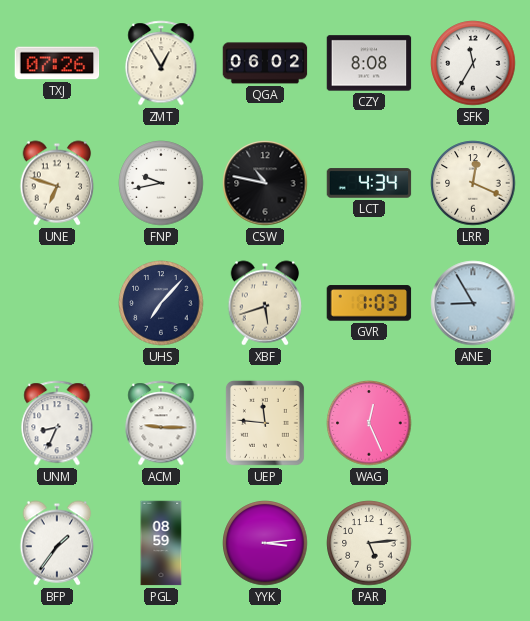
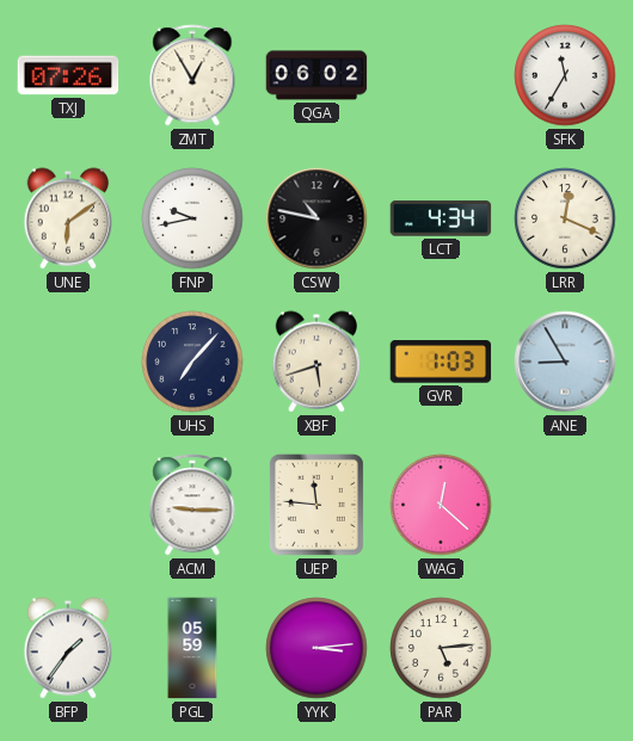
CZY: 8:08 -> none (369, 63)
UNE: 6:48 -> 6:09 (68, 218)
UNM: 8:34 -> none (57, 423)
WAG: 12:26 -> 12:22 (441, 505)
PGL: 08:59 -> 05:59 (192, 648)
